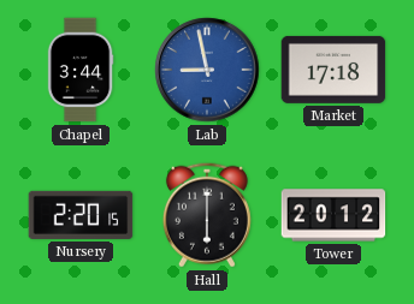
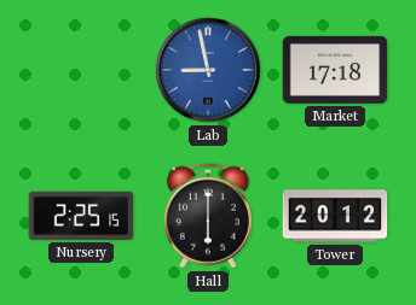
Chapel: 3:44 -> none (81, 70)
Nursery: 2:20 -> 2:25 (81, 216)
